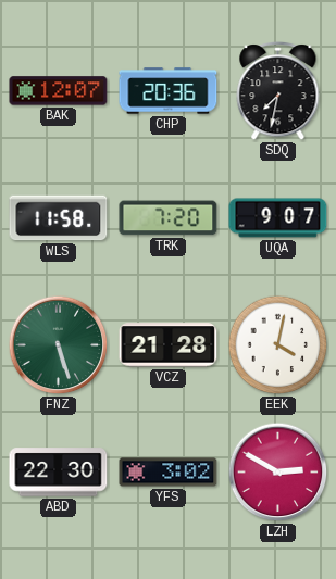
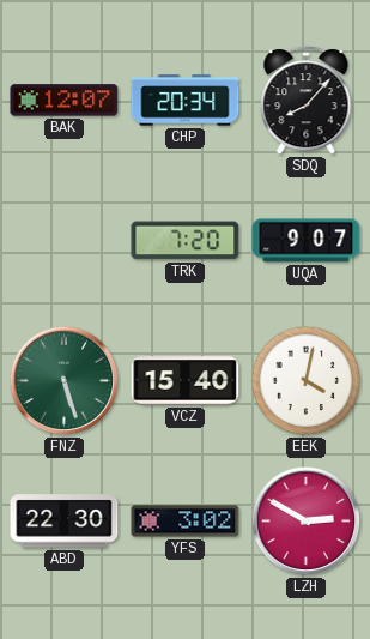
CHP: 20:36 -> 20:34 (186, 101)
SDQ: 7:32 -> 8:07 (307, 101)
WLS: 11:58 -> none (59, 218)
VCZ: 21:28 -> 15:40 (186, 381)
